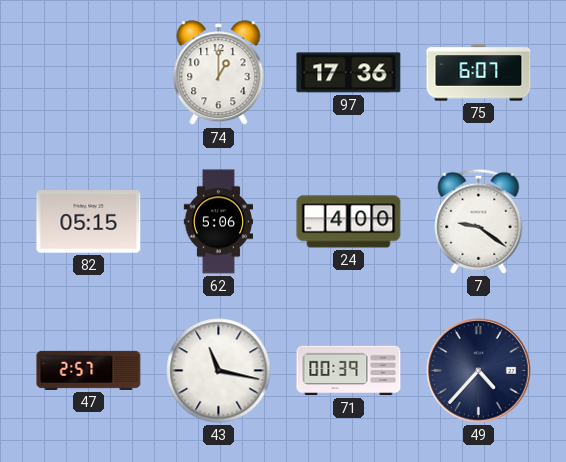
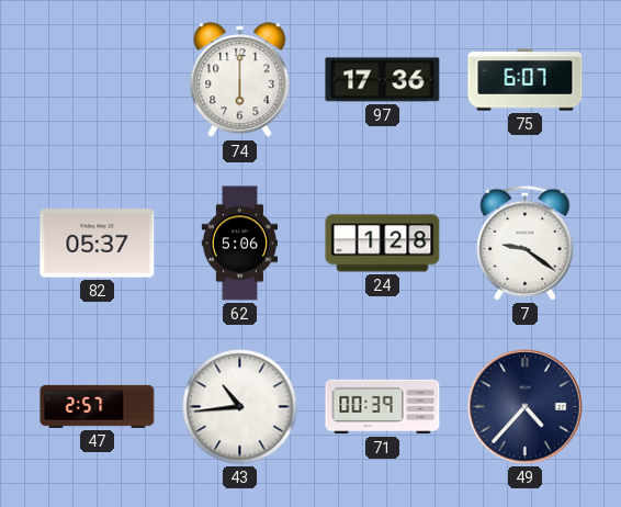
74: 1:00 -> 6:00 (240, 80)
82: 05:15 -> 05:37 (98, 244)
24: 4:00 -> 1:28 (383, 244)
43: 11:17 -> 10:44 (240, 407)
